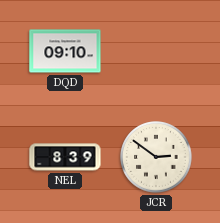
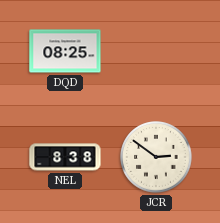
DQD: 09:10 -> 08:25 (65, 51)
NEL: 8:39 -> 8:38 (65, 157)
